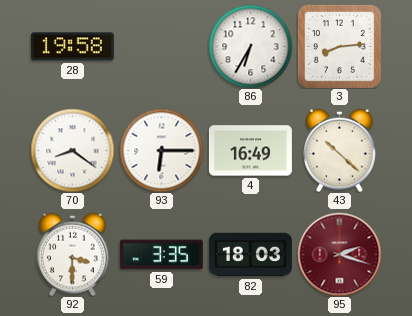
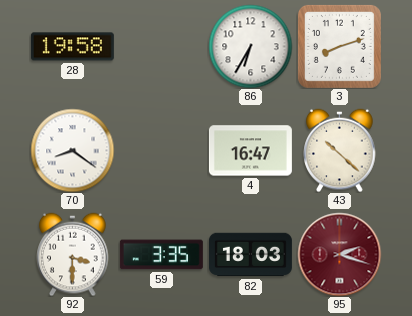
3: 8:14 -> 8:12 (339, 46)
93: 6:15 -> none (161, 150)
4: 16:49 -> 16:47 (250, 151)
